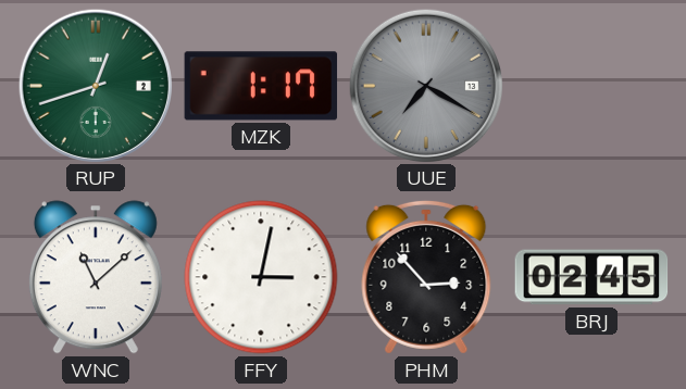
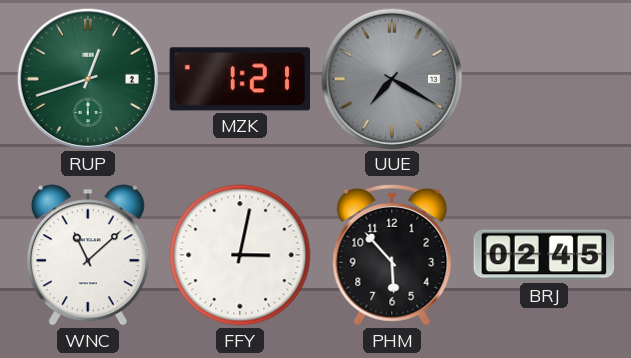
MZK: 1:17 -> 1:21 (240, 79)
PHM: 2:53 -> 5:53 (392, 255)
